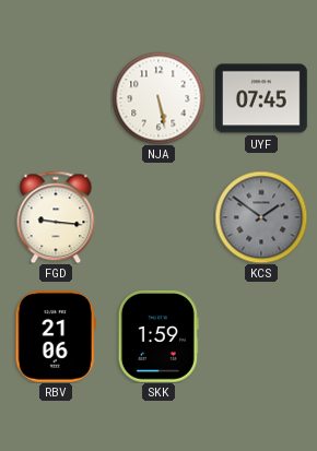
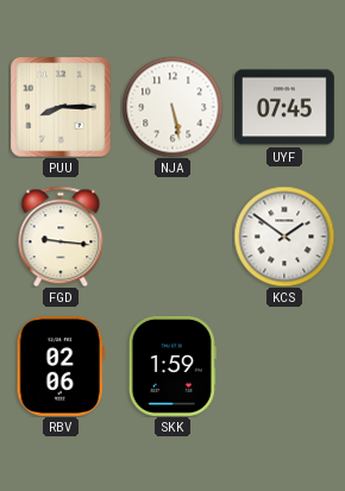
PUU: none -> 8:15 (61, 107)
KCS dial: grey -> white (284, 237)
RBV: 21:06 -> 02:06 (61, 366)
